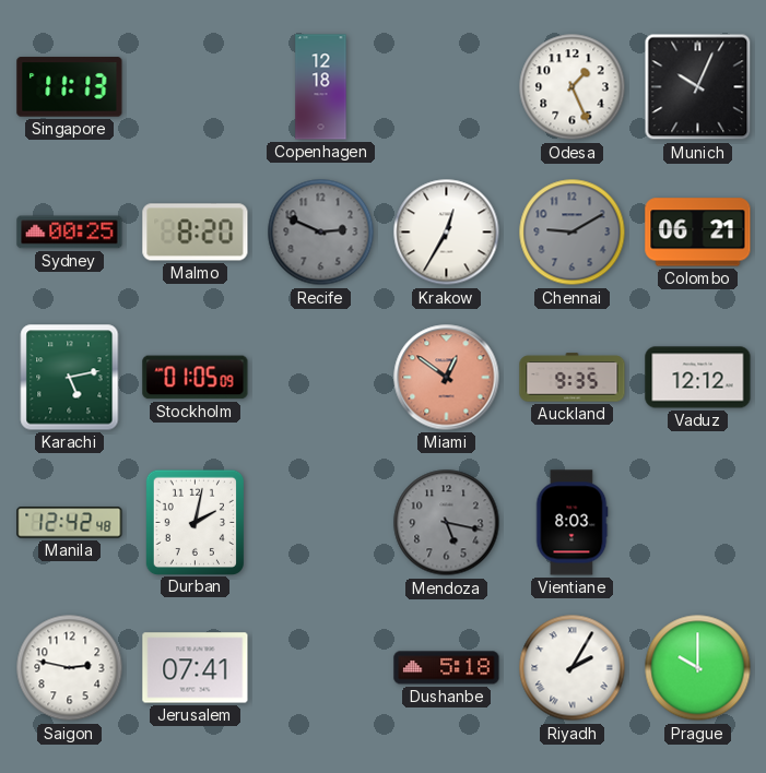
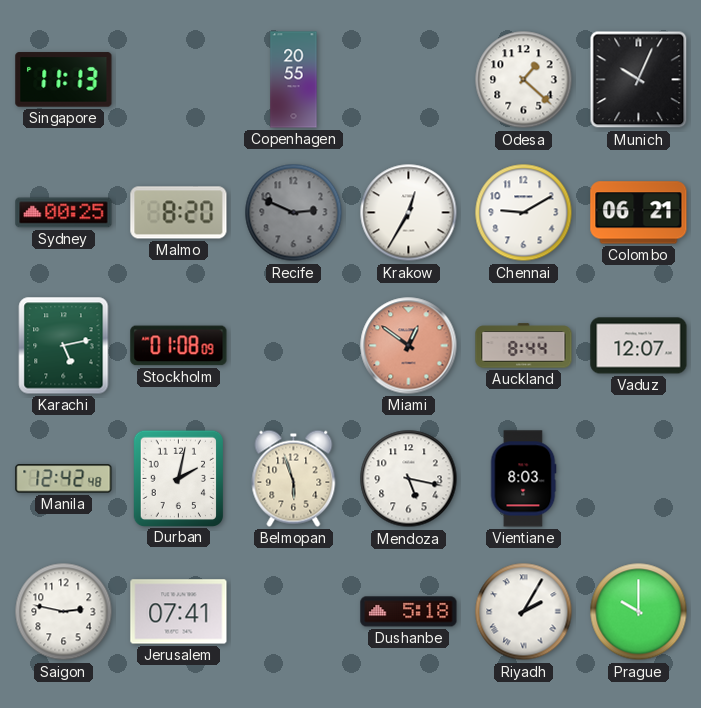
Copenhagen: 12:18 -> 20:55 (294, 80)
Odesa: 1:26 -> 1:22 (524, 80)
Chennai dial: grey -> white (524, 213)
Stockholm: 01:05 -> 01:08 (179, 346)
Auckland: 9:35 -> 8:44 (524, 346)
Vaduz: 12:12 -> 12:07 (639, 346)
Belmopan: none -> 5:57 (294, 478)
Mendoza dial: grey -> white (409, 479)
